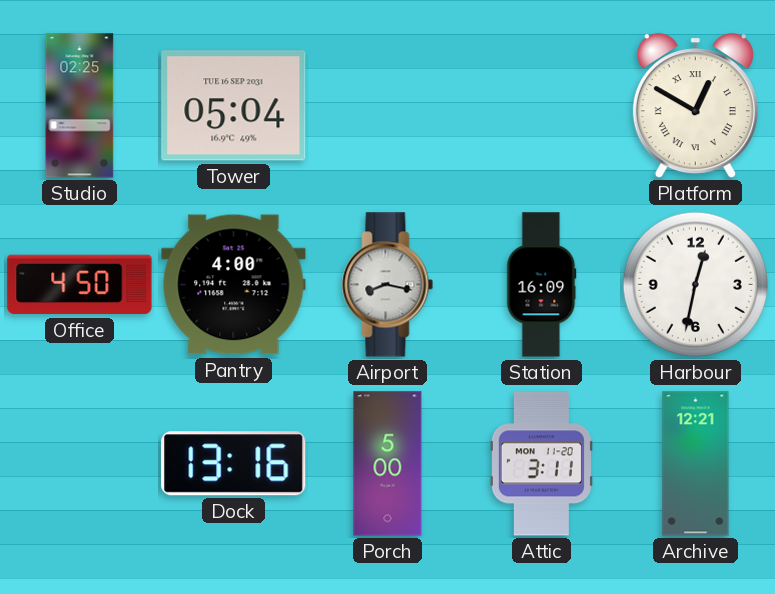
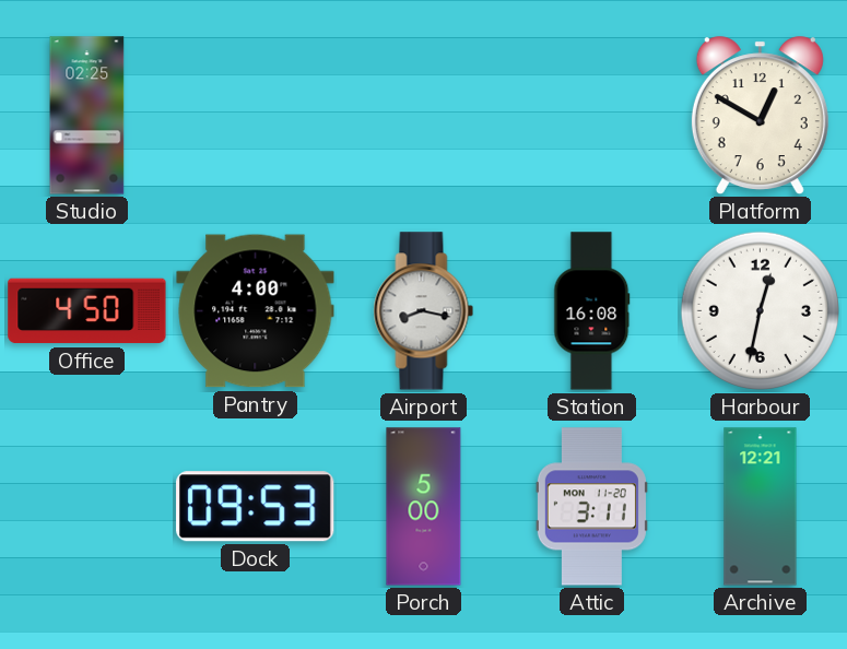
Tower: 05:04 -> none (234, 106)
Platform numerals: Roman -> Arabic (760, 116)
Station: 16:09 -> 16:08 (592, 311)
Dock: 13:16 -> 09:53 (256, 507)
